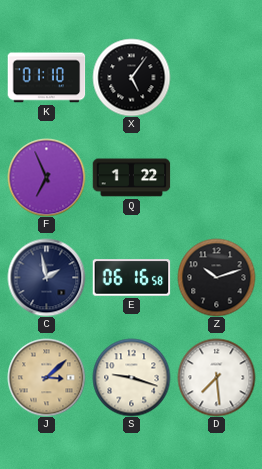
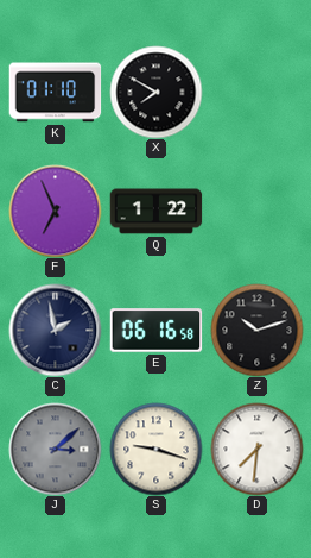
X: 5:06 -> 7:50 (155, 92)
J dial: champagne -> grey (55, 449)
D: 7:29 -> 7:31 (256, 449)
